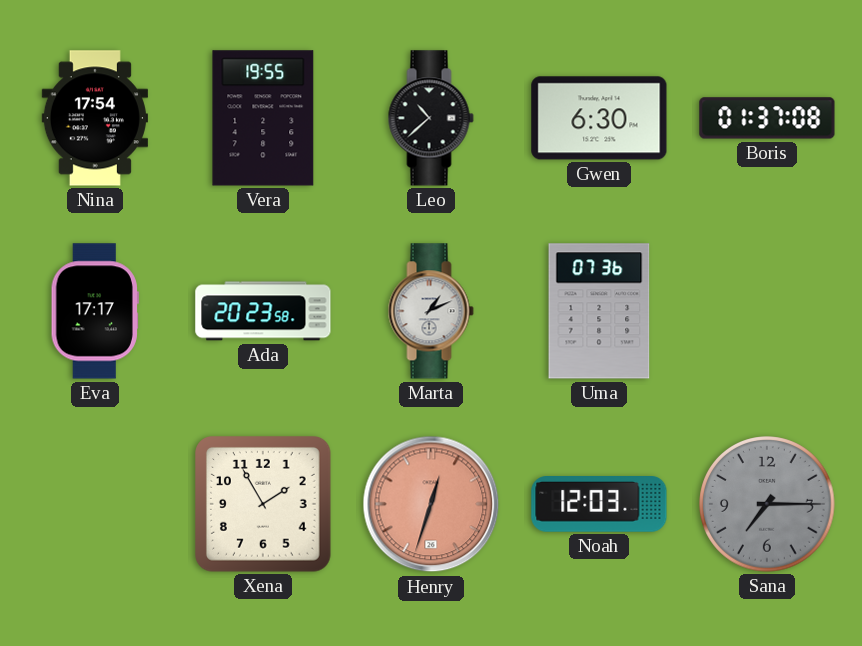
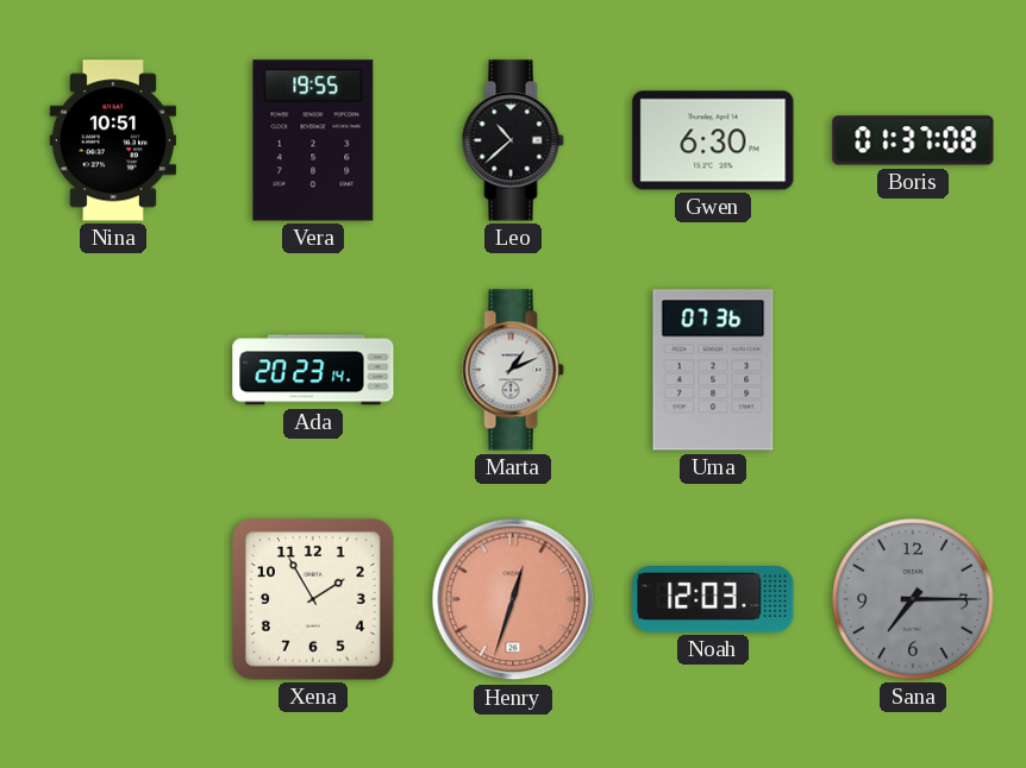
Nina: 17:54 -> 10:51 (113, 140)
Eva: 17:17 -> none (95, 311)
Ada: 20:23:58 -> 20:23:14 (313, 370)
